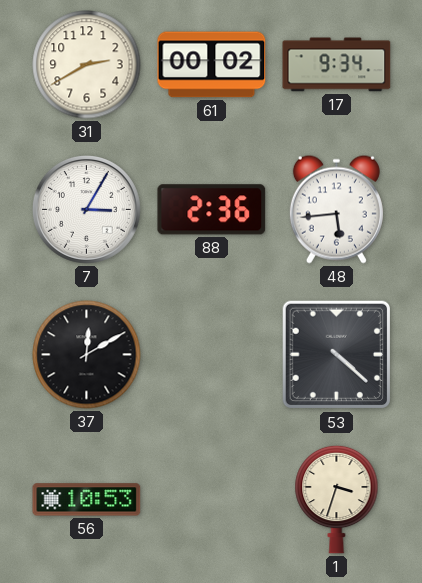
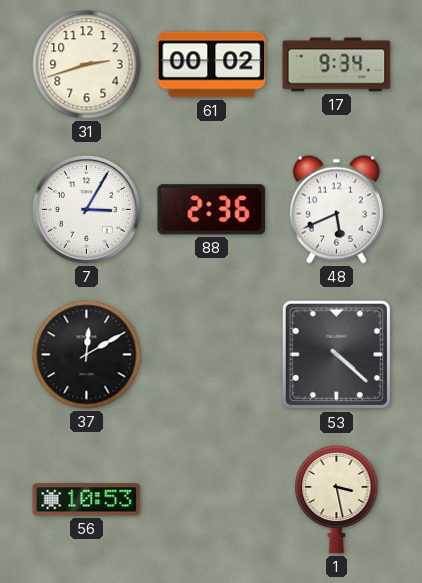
31: 2:40 -> 2:42 (87, 65)
48: 5:44 -> 5:41 (336, 209)
1: 3:33 -> 3:28 (337, 499)
